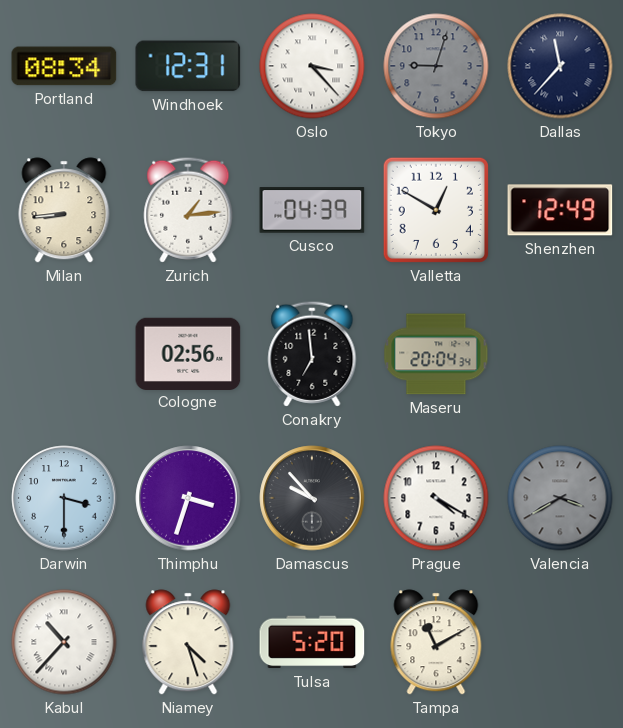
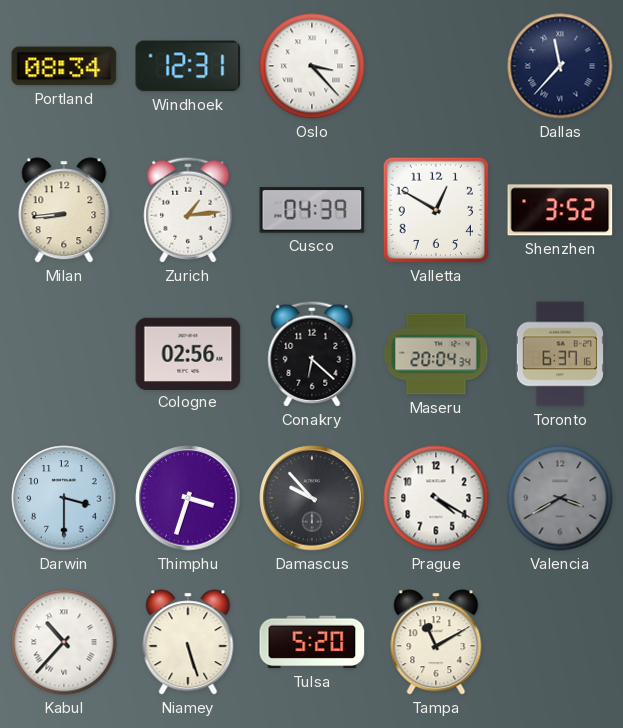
Tokyo: 9:03 -> none (436, 66)
Shenzhen: 12:49 -> 3:52 (560, 210)
Conakry: 6:59 -> 6:22 (312, 354)
Toronto: none -> 6:37 (560, 354)
Niamey: 4:27 -> 5:27 (188, 642)
